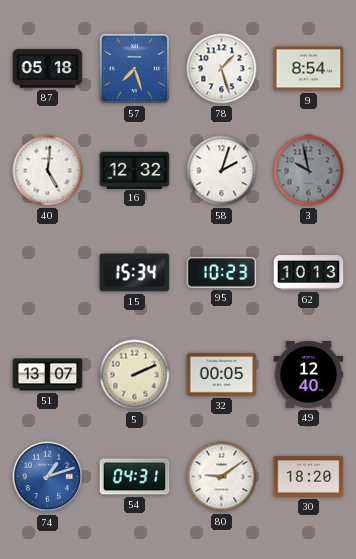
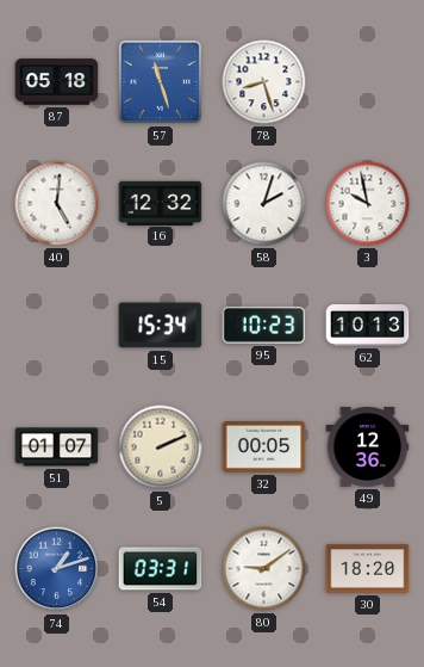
57: 7:27 -> 11:27 (160, 81)
78: 1:27 -> 8:27 (264, 82)
9: 8:54 -> none (309, 69)
3 dial: grey -> white (368, 204)
51: 13:07 -> 01:07 (57, 447)
49: 12:40 -> 12:36 (368, 447)
54: 04:31 -> 03:31 (161, 569)
